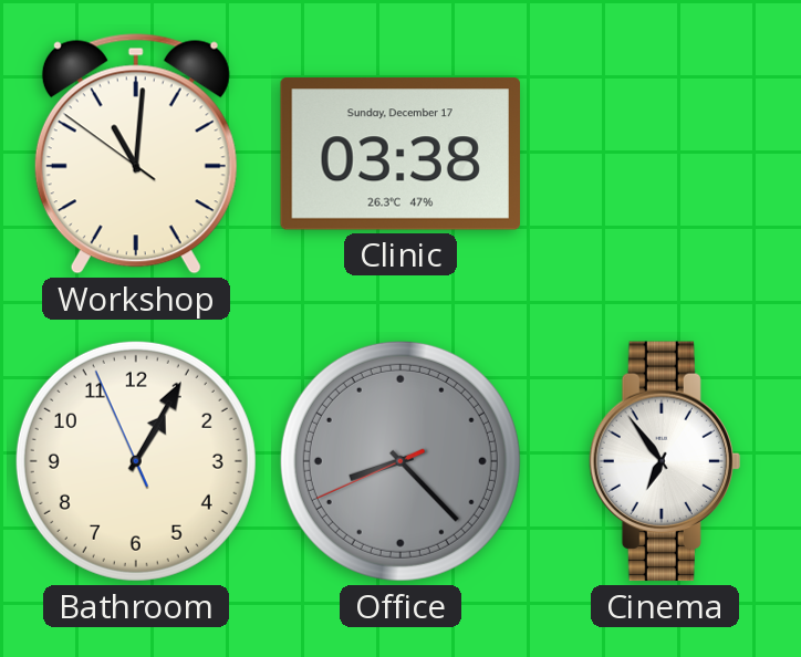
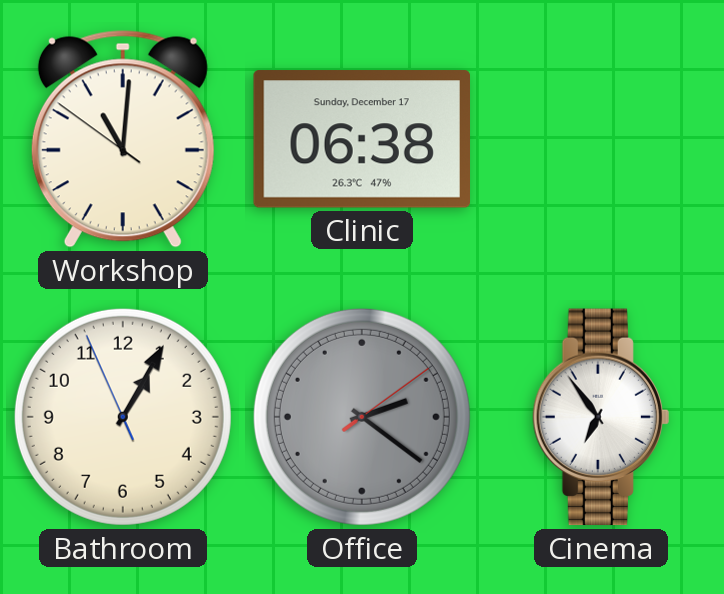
Clinic: 03:38 -> 06:38 (361, 139)
Office: 8:22 -> 2:21 (362, 417)
